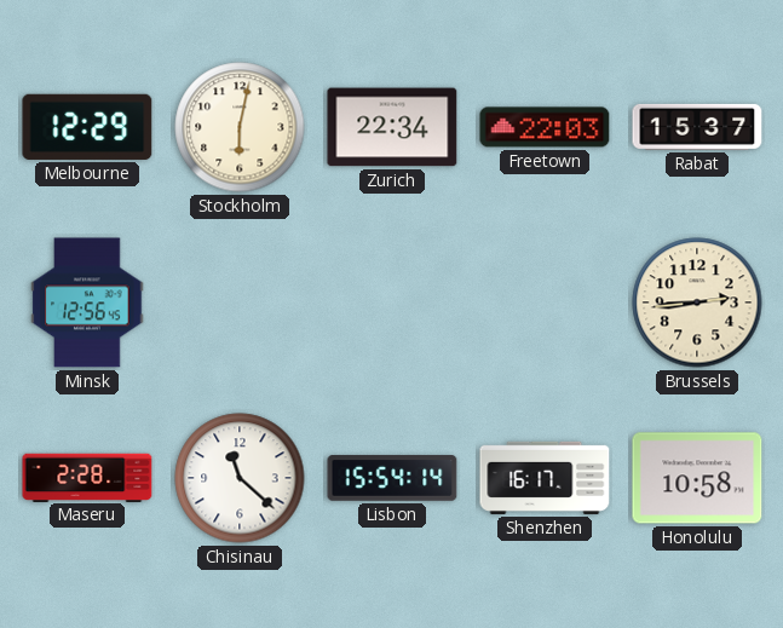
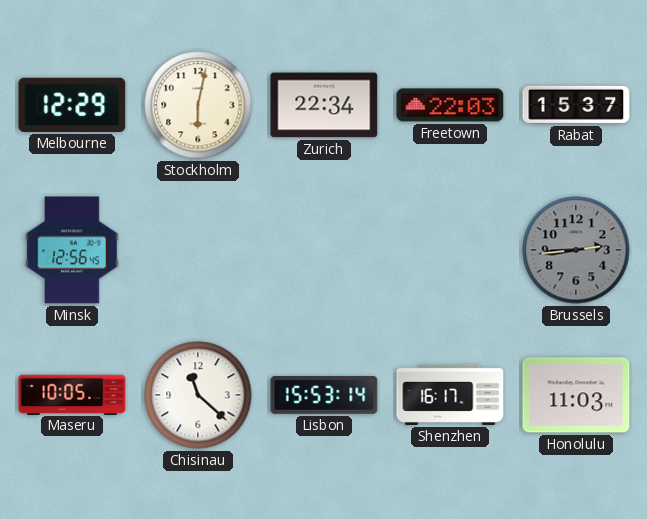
Brussels dial: cream -> grey (576, 250)
Maseru: 2:28 -> 10:05 (72, 394)
Lisbon: 15:54 -> 15:53 (324, 395)
Honolulu: 10:58 -> 11:03 (576, 395)
